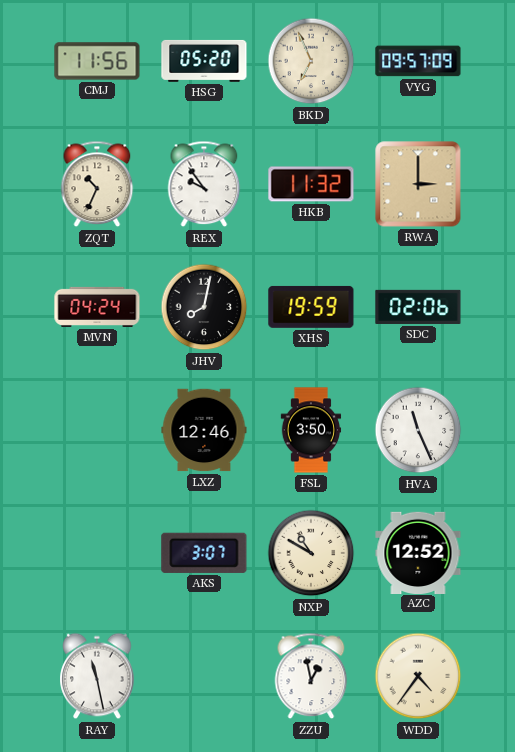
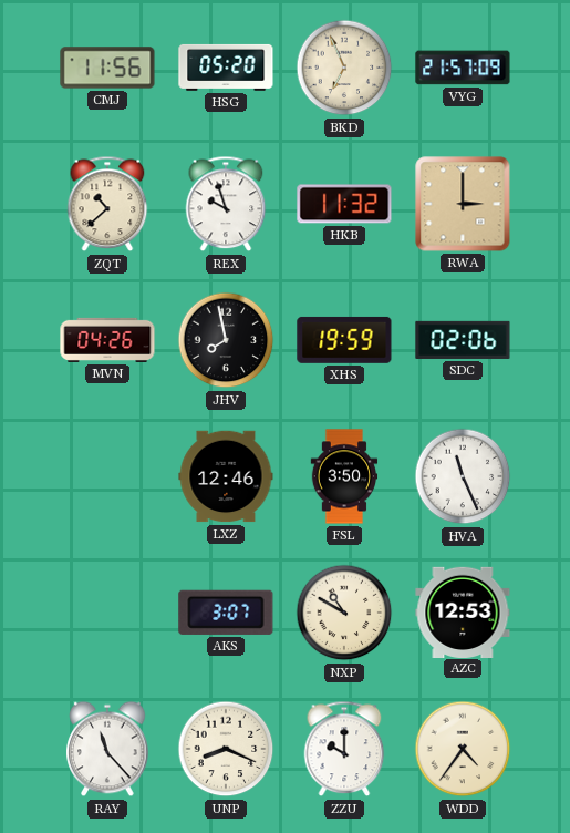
VYG: 09:57 -> 21:57 (463, 68)
ZQT: 10:34 -> 10:38 (107, 204)
REX: 9:54 -> 9:57 (226, 204)
MVN: 04:24 -> 04:26 (107, 340)
JHV: 8:02 -> 7:58 (226, 340)
AZC: 12:52 -> 12:53 (463, 611)
RAY: 11:28 -> 11:23 (107, 749)
UNP: none -> 8:19 (226, 749)
ZZU: 12:58 -> 10:00 (344, 749)
